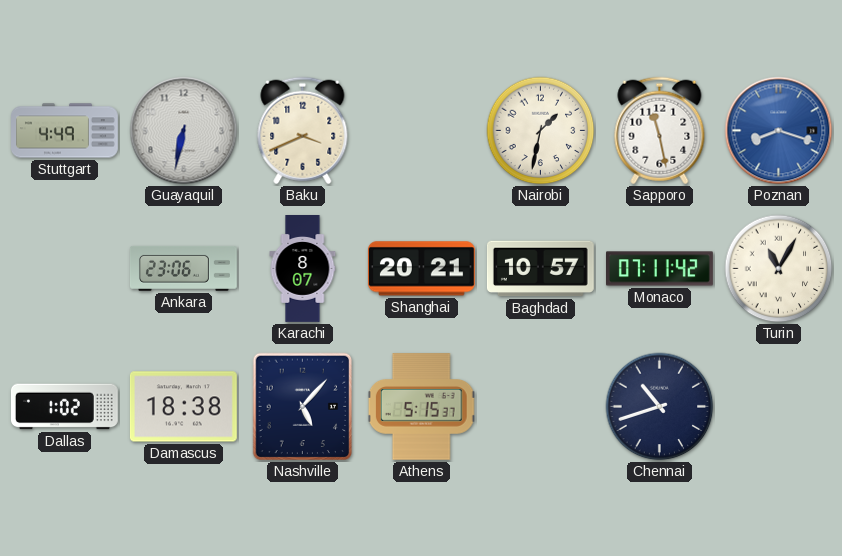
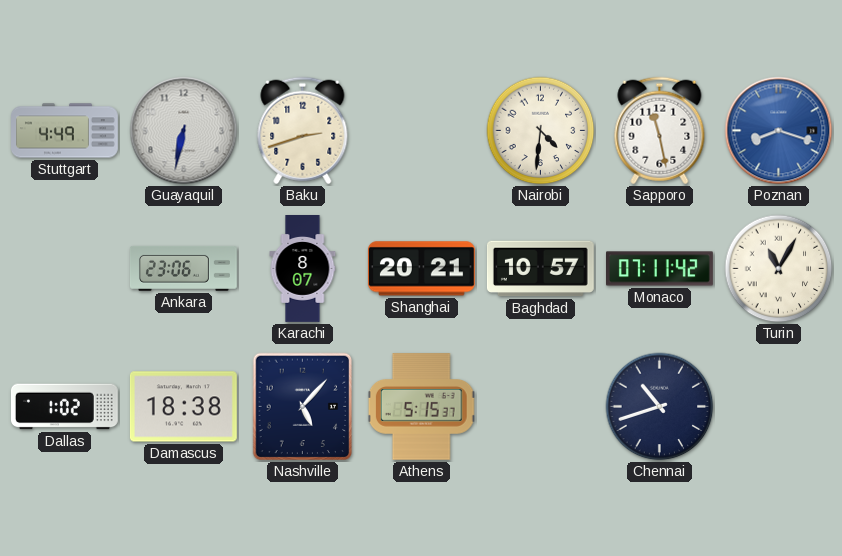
Baku: 3:41 -> 2:42 (303, 131)
Nairobi: 1:32 -> 4:31 (541, 131)
